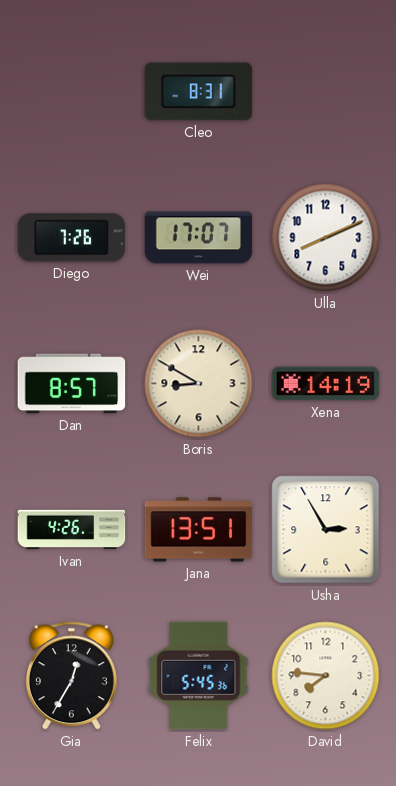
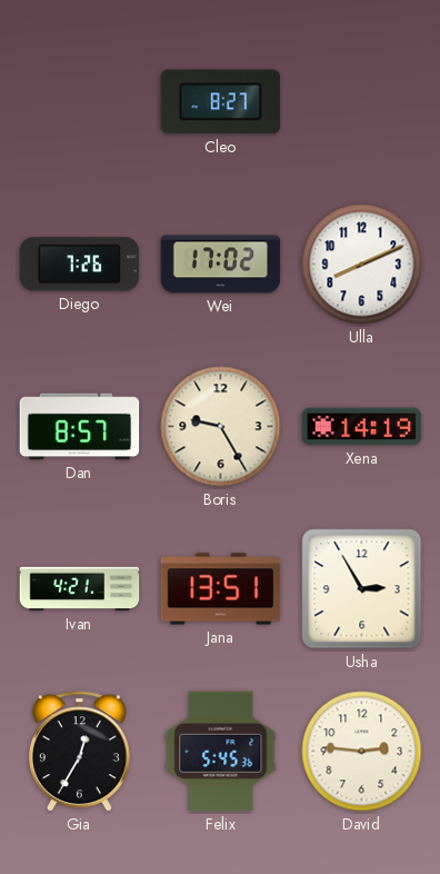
Cleo: 8:31 -> 8:27 (221, 102)
Wei: 17:07 -> 17:02 (221, 265)
Boris: 8:50 -> 9:25 (221, 427)
Ivan: 4:26 -> 4:21 (80, 589)
David: 7:46 -> 2:46 (362, 752)
